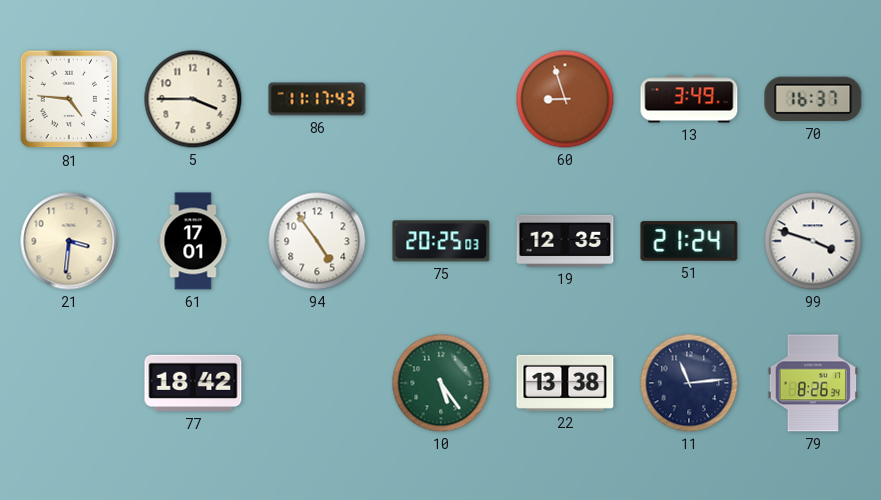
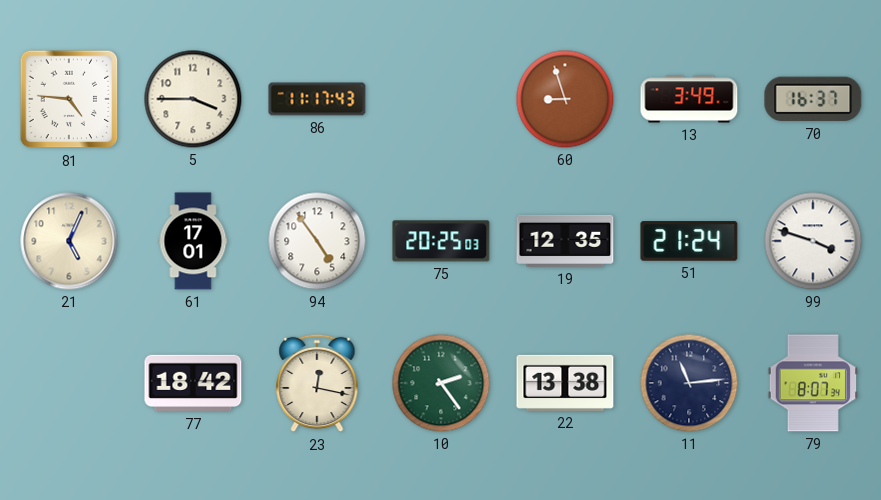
21: 3:31 -> 5:04 (69, 241)
23: none -> 12:17 (317, 383)
10: 5:24 -> 2:24 (441, 383)
79: 8:26 -> 8:07 (812, 383)
